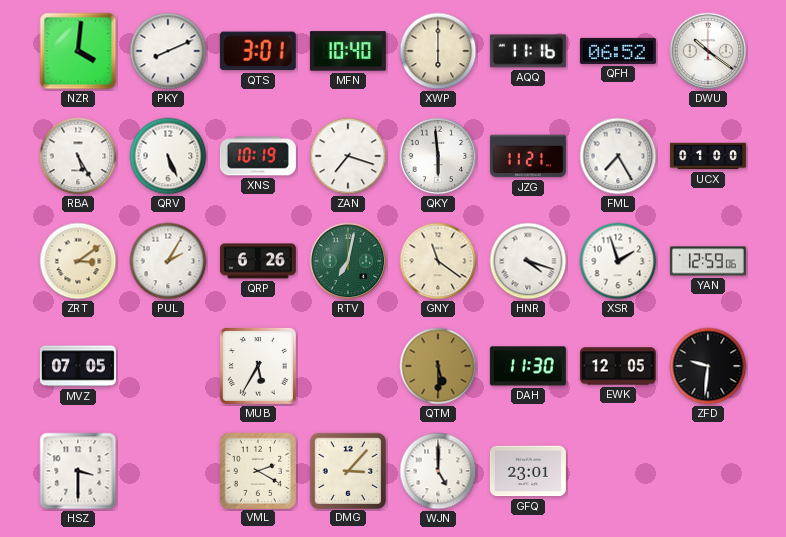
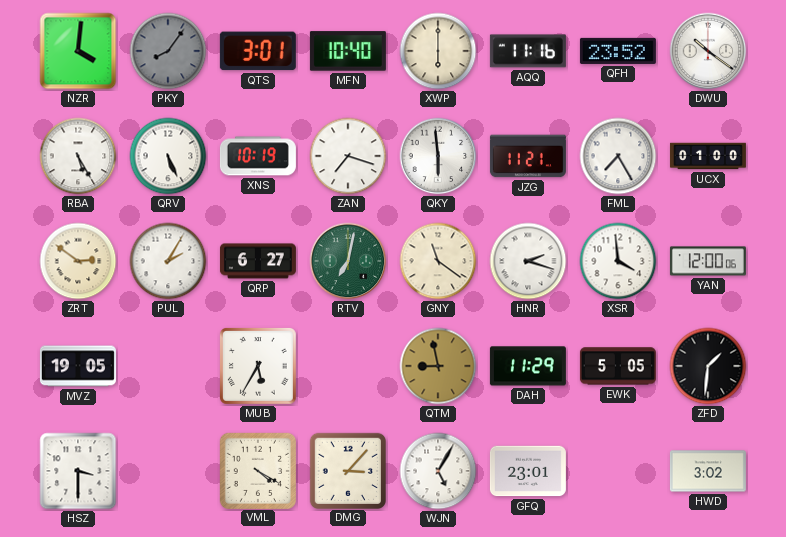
PKY: 8:11 -> 8:06 (168, 51)
PKY dial: white -> grey (168, 51)
QFH: 06:52 -> 23:52 (618, 51)
ZRT: 3:09 -> 2:51 (78, 261)
QRP: 6:26 -> 6:27 (258, 261)
HNR: 4:18 -> 2:18 (528, 261)
XSR: 1:57 -> 3:59 (618, 261)
YAN: 12:59 -> 12:00 (708, 261)
MVZ: 07:05 -> 19:05 (78, 366)
QTM: 5:30 -> 8:58 (438, 366)
DAH: 11:30 -> 11:29 (528, 366)
EWK: 12:05 -> 5:05 (618, 366)
ZFD: 9:31 -> 1:31 (708, 366)
VML: 2:20 -> 4:20 (257, 470)
WJN: 5:00 -> 5:05 (438, 471)
HWD: none -> 3:02 (708, 471)
